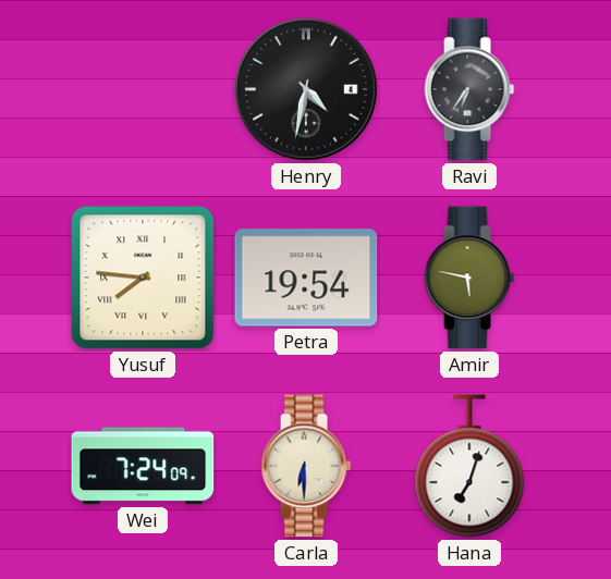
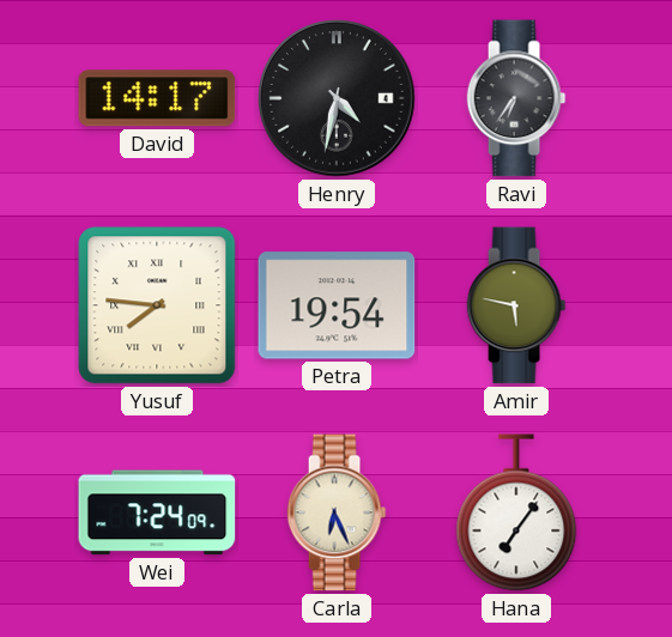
David: none -> 14:17 (157, 98)
Carla: 6:30 -> 6:26 (337, 512)
Hana: 7:03 -> 7:06 (516, 512)
